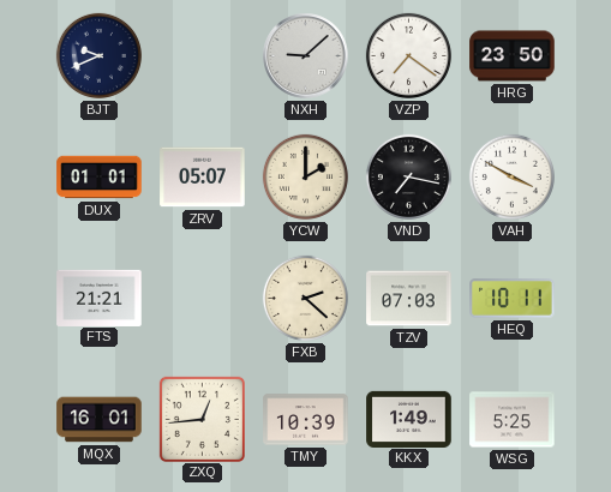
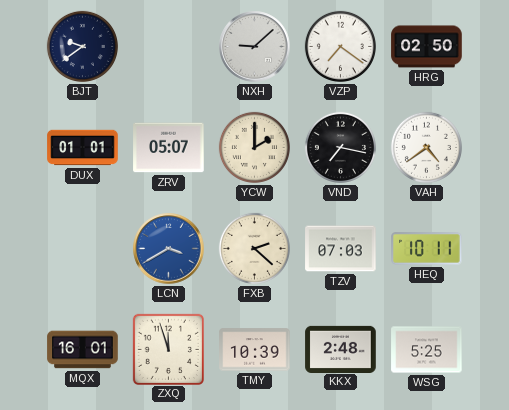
BJT: 9:41 -> 9:39 (82, 46)
HRG: 23:50 -> 02:50 (427, 47)
VAH: 3:50 -> 4:39 (426, 147)
FTS: 21:21 -> none (100, 298)
LCN: none -> 3:40 (169, 249)
ZXQ: 12:44 -> 11:57 (168, 349)
KKX: 1:49 -> 2:48 (341, 349)
